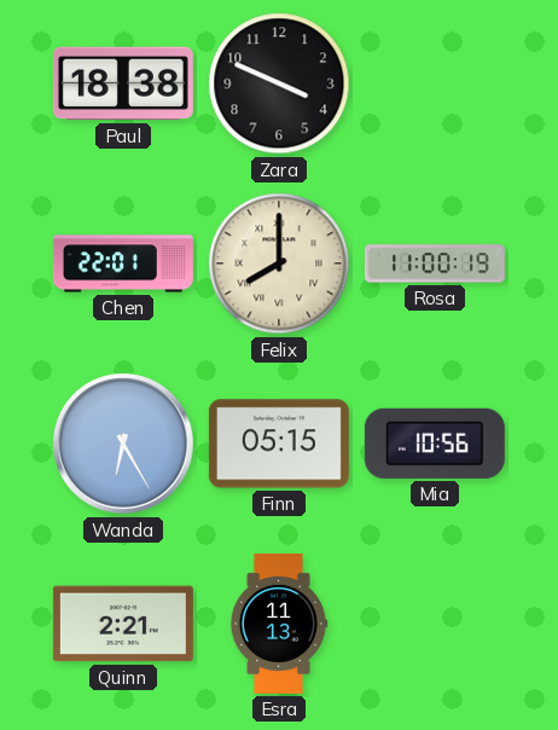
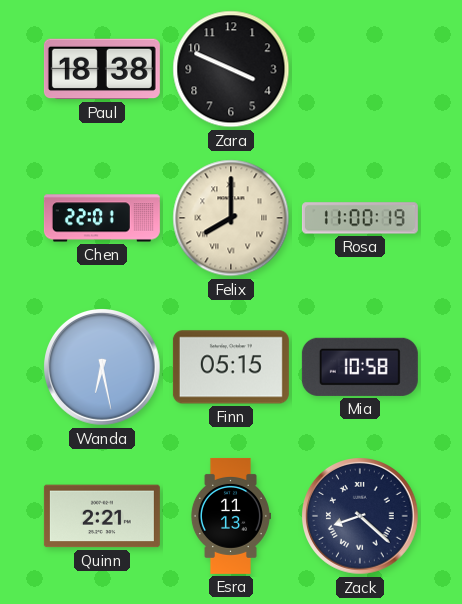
Wanda: 6:25 -> 6:28 (103, 368)
Mia: 10:56 -> 10:58 (360, 367)
Zack: none -> 8:22 (361, 517)
